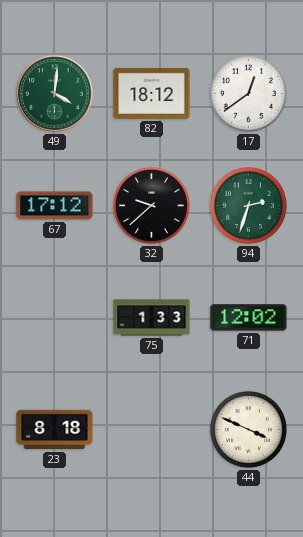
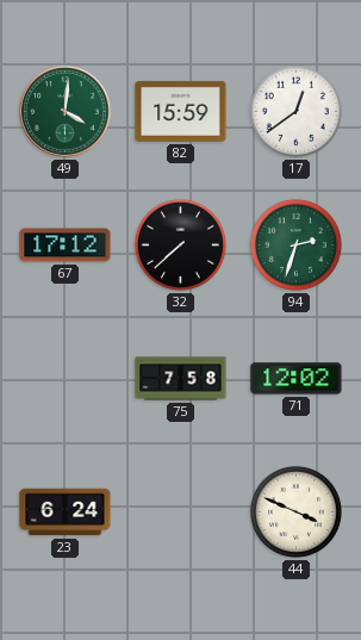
82: 18:12 -> 15:59 (181, 111)
32: 9:38 -> 7:38 (180, 244)
75: 1:33 -> 7:58 (181, 379)
23: 8:18 -> 6:24 (66, 512)
